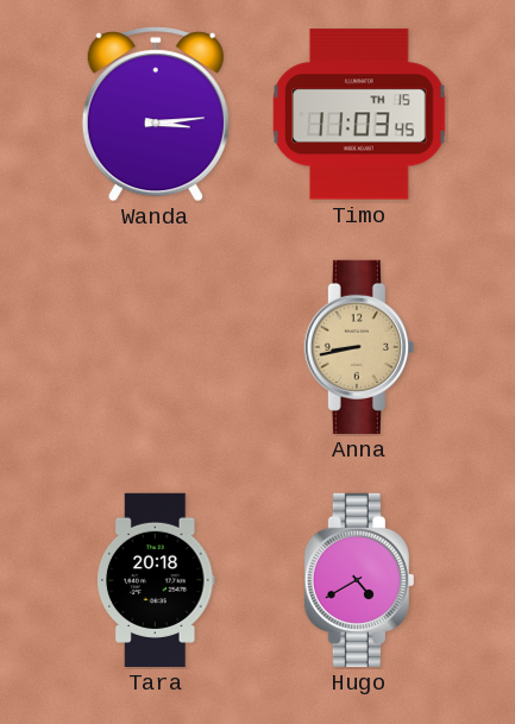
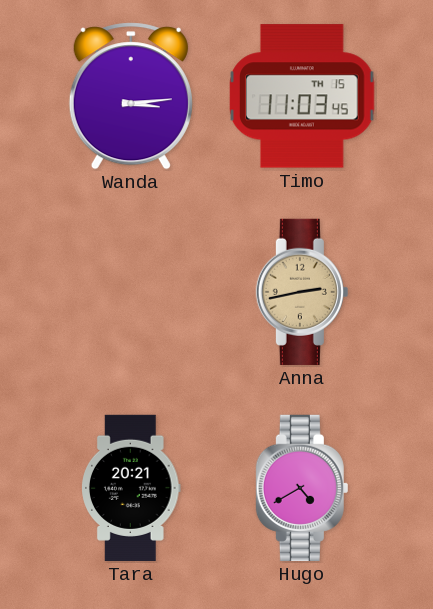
Anna: 8:43 -> 2:43 (302, 292)
Tara: 20:18 -> 20:21 (131, 488)
